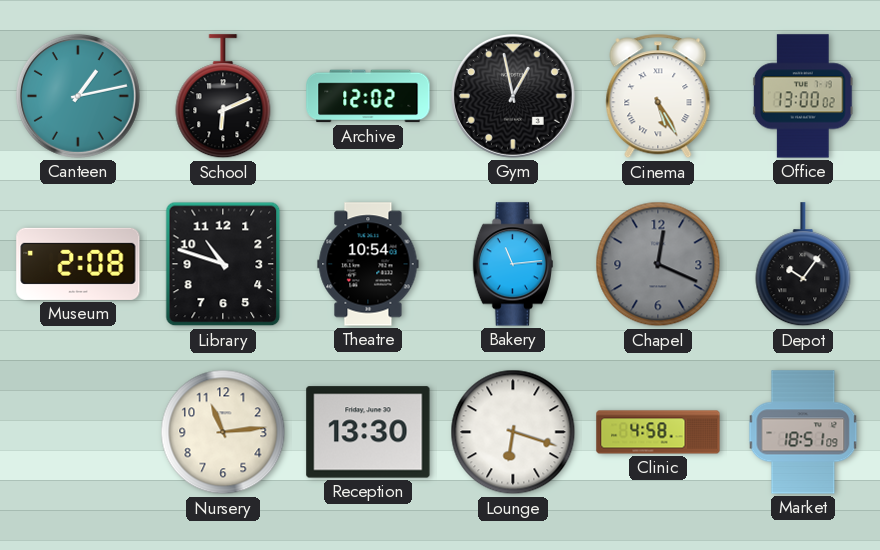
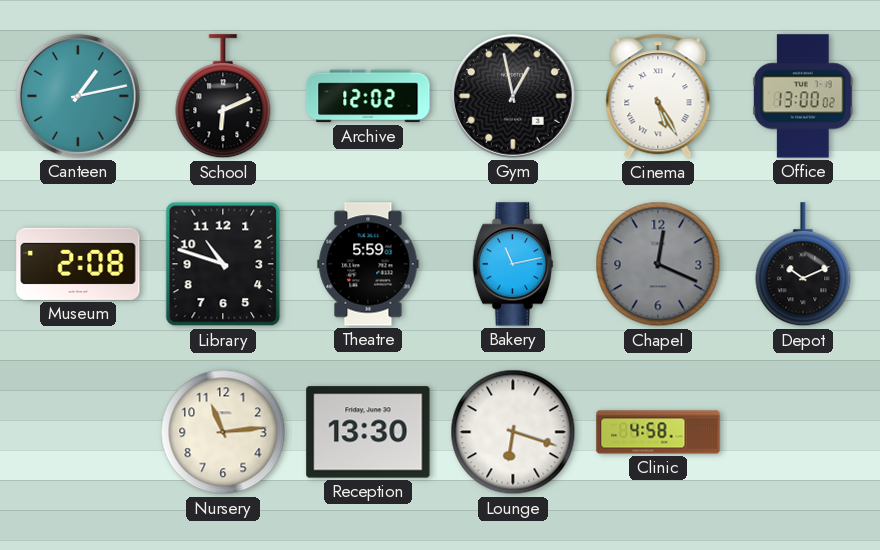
Theatre: 10:54 -> 5:59 (368, 264)
Bakery: 11:14 -> 11:13 (512, 264)
Depot: 10:06 -> 10:11 (803, 265)
Market: 18:51 -> none (803, 432)
